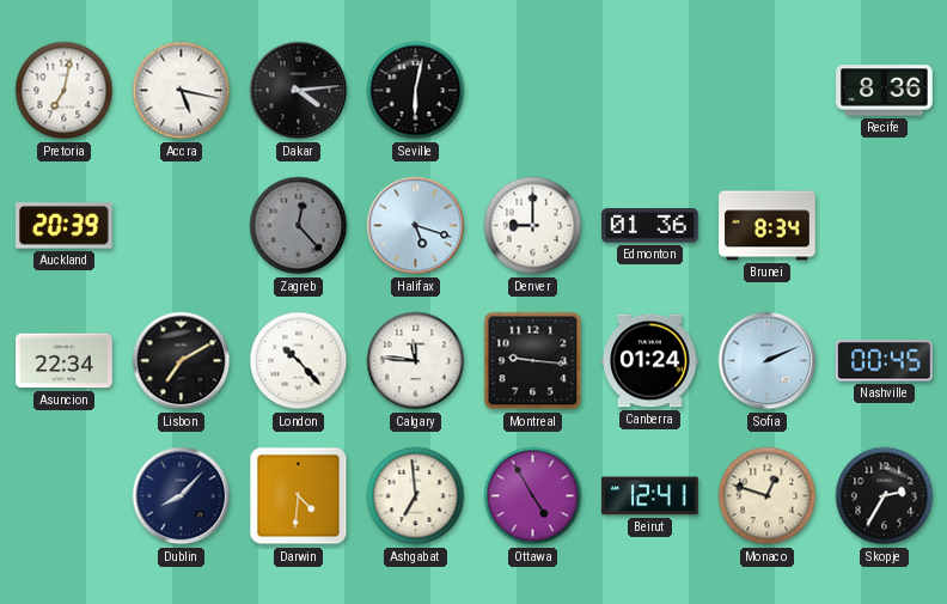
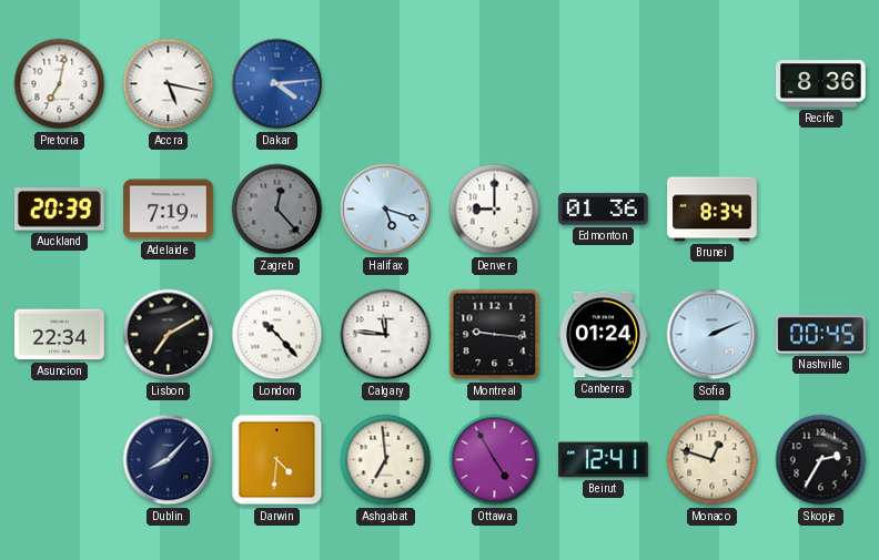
Dakar dial: black -> blue (277, 84)
Seville: 6:02 -> none (416, 91)
Adelaide: none -> 7:19 (169, 210)
